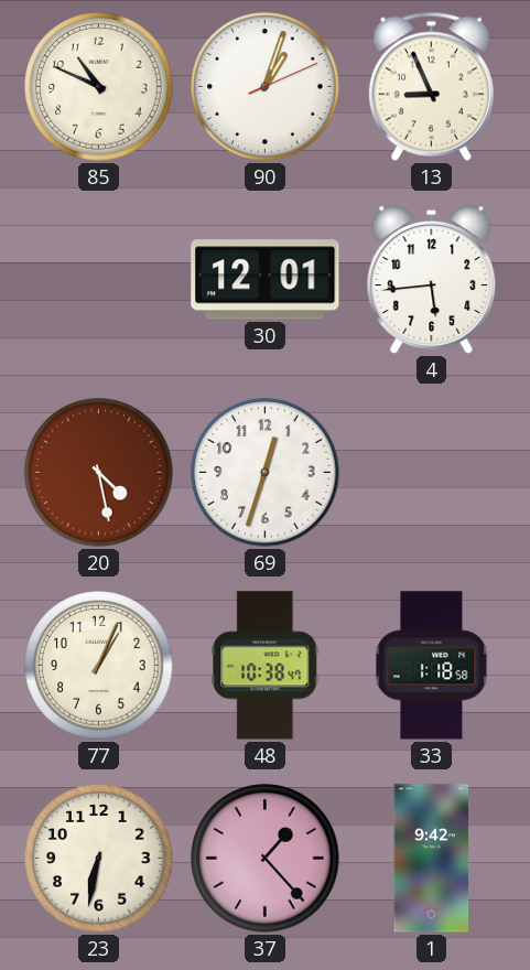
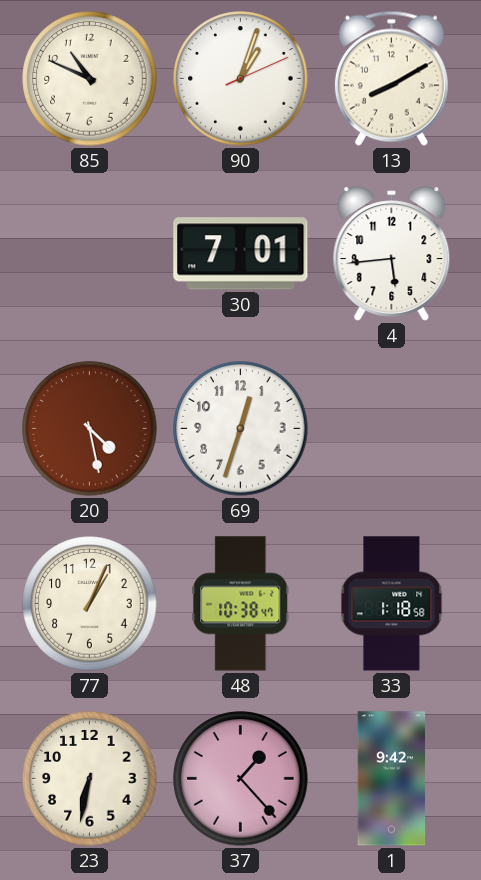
13: 8:56 -> 8:10 (391, 78)
30: 12:01 -> 7:01 (241, 254)
